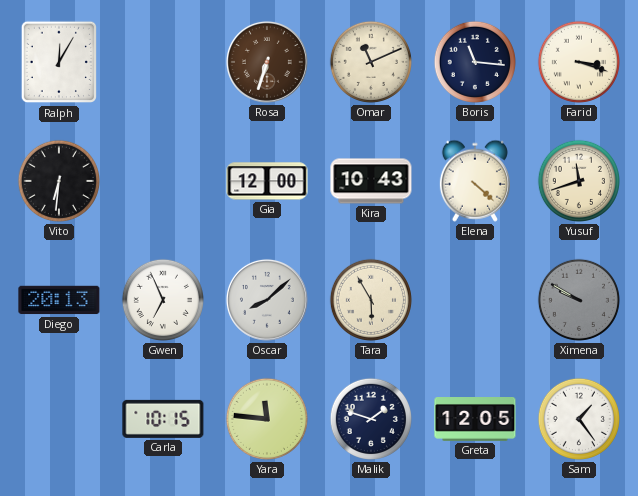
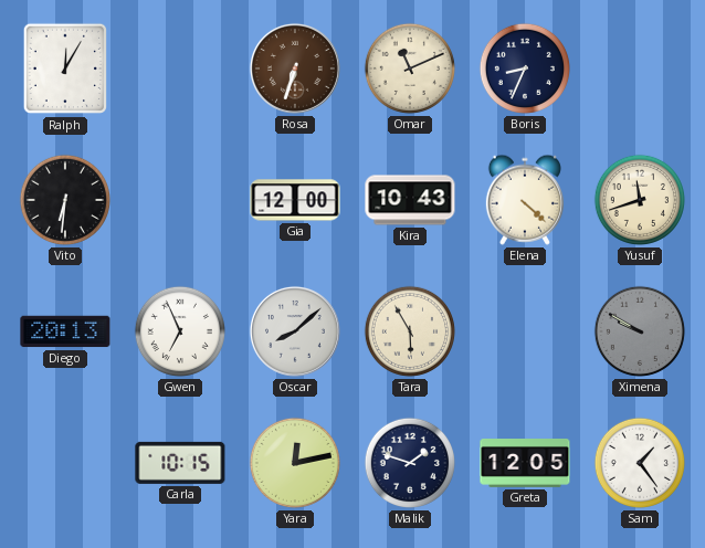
Boris: 11:16 -> 8:34 (525, 68)
Farid: 3:18 -> none (579, 62)
Yara: 11:46 -> 12:13 (295, 463)
